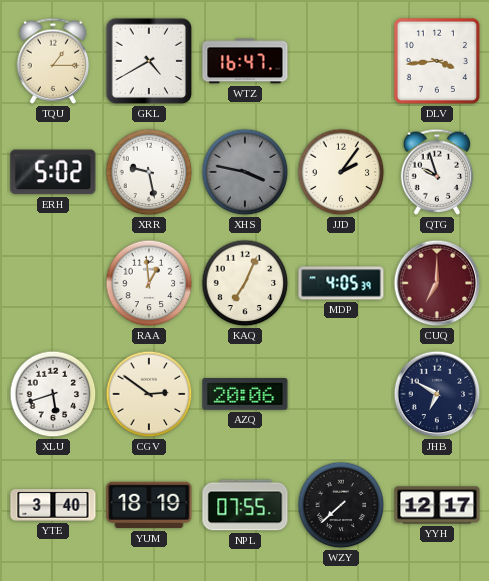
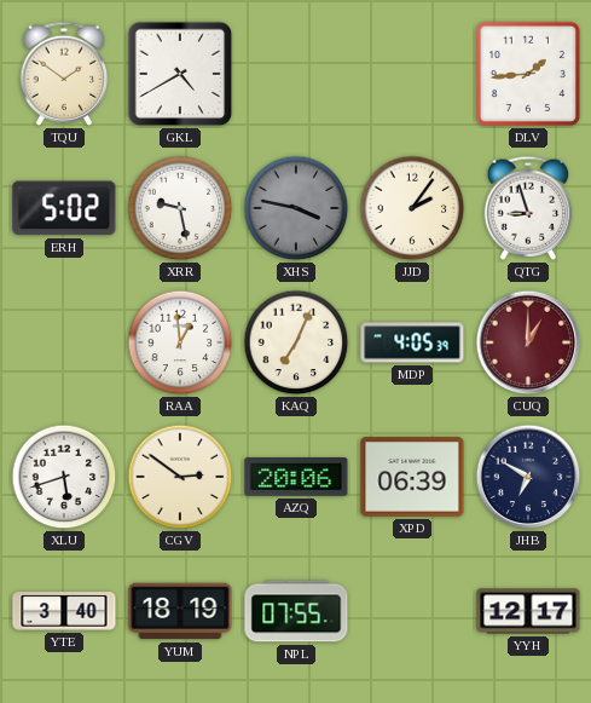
TQU: 1:15 -> 1:51 (64, 74)
WTZ: 16:47 -> none (245, 61)
DLV: 3:44 -> 1:44 (528, 74)
QTG: 9:57 -> 8:57 (528, 208)
CUQ: 7:00 -> 1:00 (528, 342)
XPD: none -> 06:39 (412, 477)
WZY: 7:38 -> none (341, 505)
